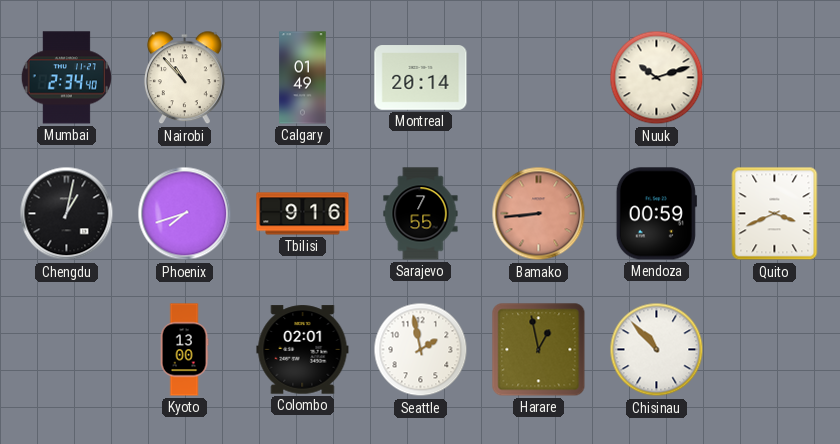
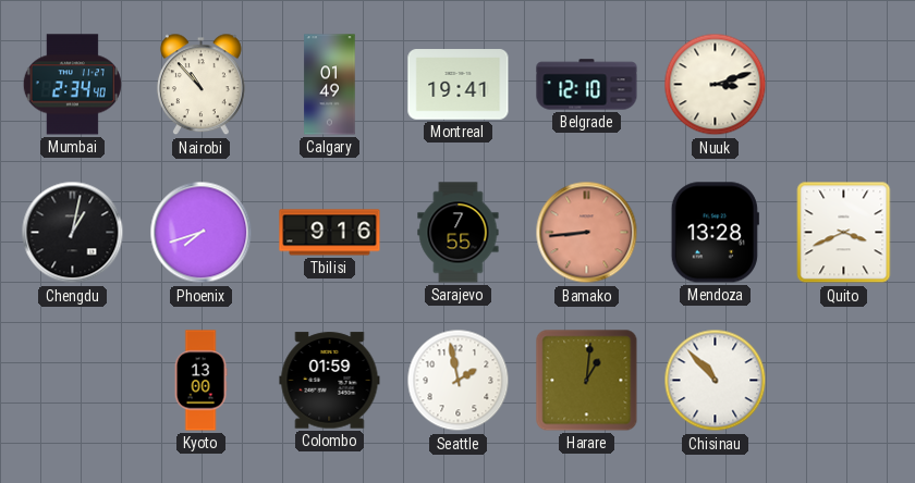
Montreal: 20:14 -> 19:41 (459, 85)
Belgrade: none -> 12:10 (587, 85)
Nuuk: 10:12 -> 3:12 (716, 85)
Mendoza: 00:59 -> 13:28 (715, 233)
Colombo: 02:01 -> 01:59 (330, 381)
Harare: 12:58 -> 1:01 (587, 381)
